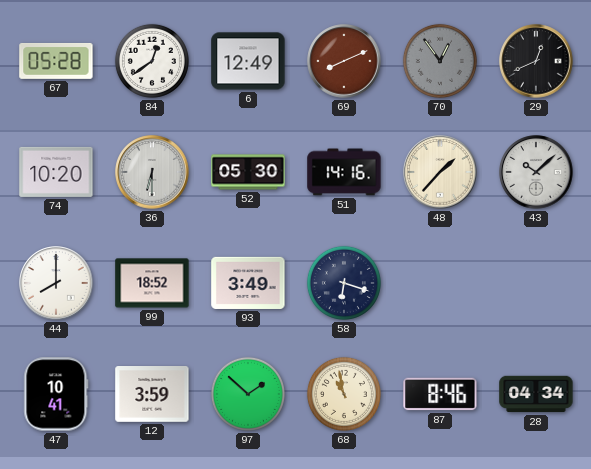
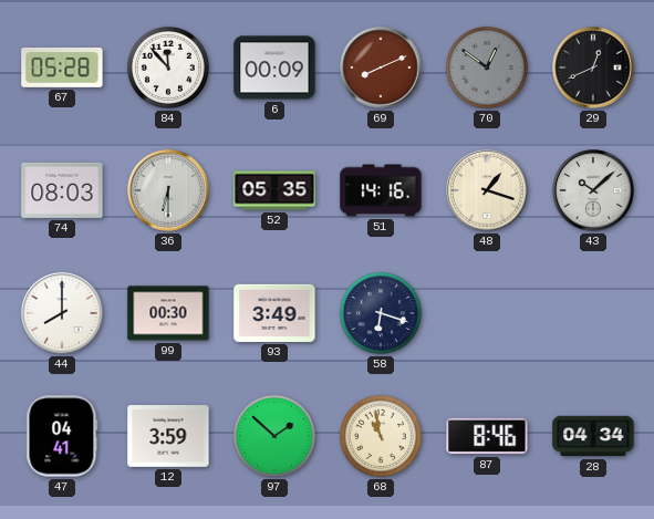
84: 12:39 -> 11:53 (168, 68)
6: 12:49 -> 00:09 (274, 68)
70: 12:54 -> 12:51 (487, 68)
74: 10:20 -> 08:03 (62, 190)
52: 05:30 -> 05:35 (274, 190)
48: 1:37 -> 1:18 (487, 190)
99: 18:52 -> 00:30 (168, 313)
47: 10:41 -> 04:41 (62, 436)
